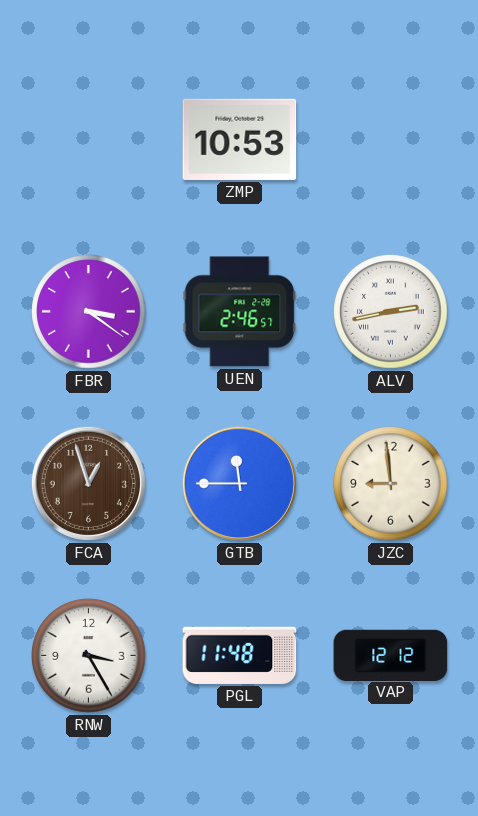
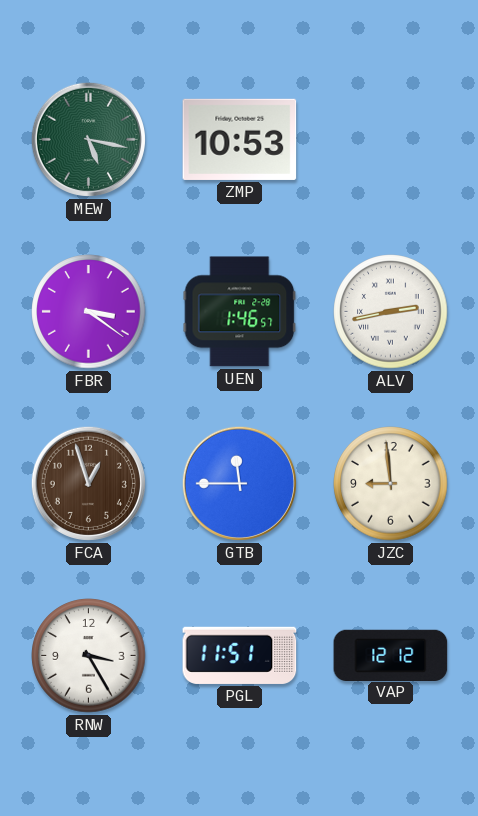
MEW: none -> 5:17 (88, 139)
UEN: 2:46 -> 1:46 (240, 312)
PGL: 11:48 -> 11:51 (240, 655)
